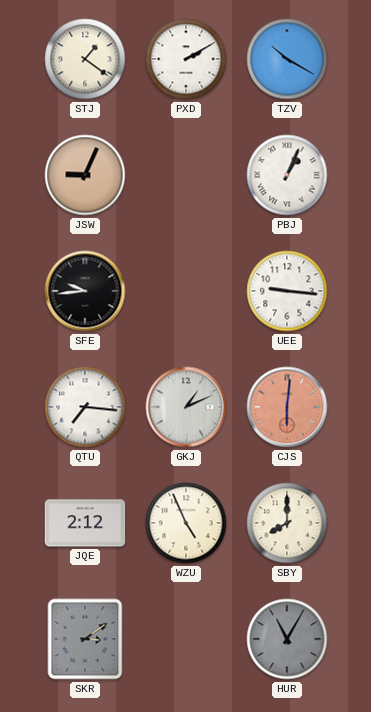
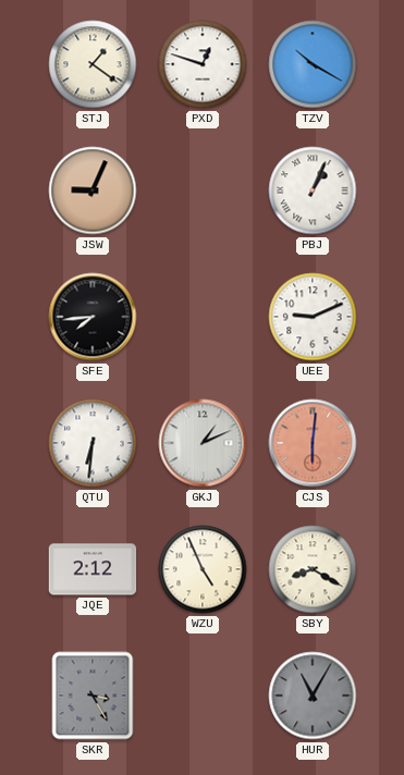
PXD: 2:10 -> 12:48 (203, 64)
SFE: 9:44 -> 7:44 (93, 317)
UEE: 9:16 -> 9:11 (313, 317)
QTU: 7:16 -> 6:31 (93, 443)
SBY: 8:00 -> 8:20 (313, 569)
SKR: 3:09 -> 3:25 (93, 696)
